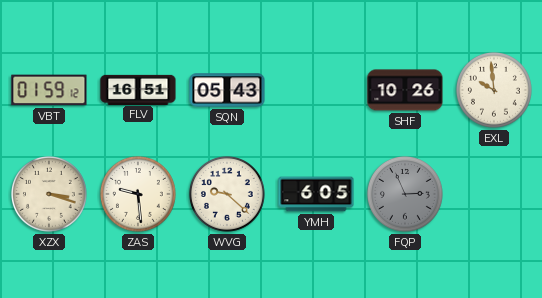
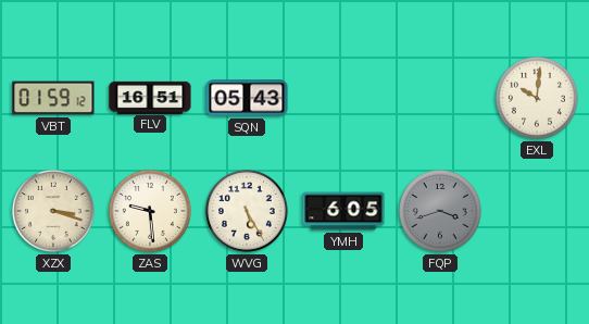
SHF: 10:26 -> none (405, 90)
EXL: 9:59 -> 10:01 (537, 98)
WVG: 9:22 -> 5:25 (247, 211)
FQP: 2:56 -> 3:42 (440, 211)
